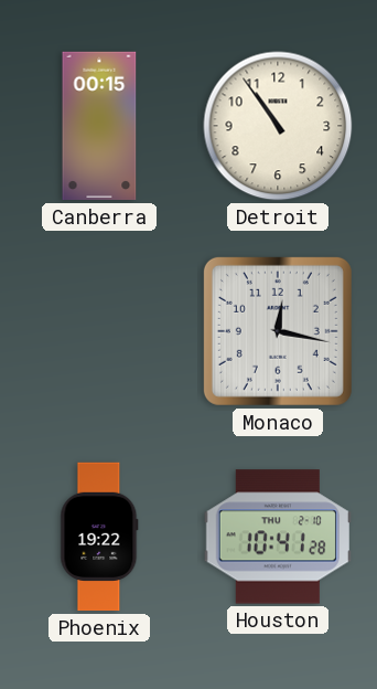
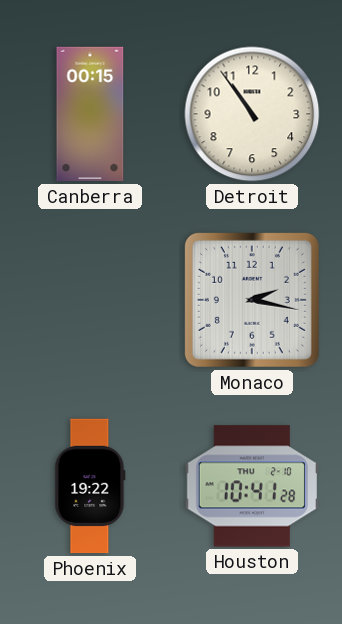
Monaco: 12:17 -> 2:17 (252, 300)
